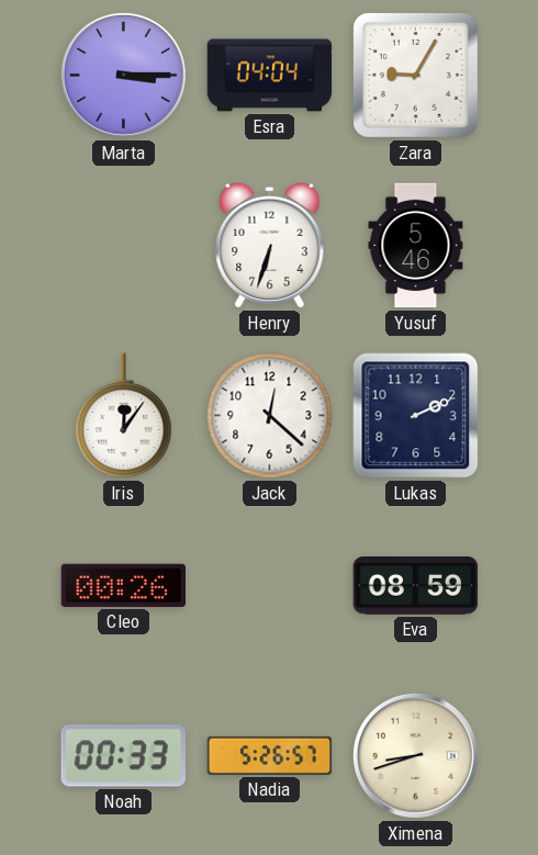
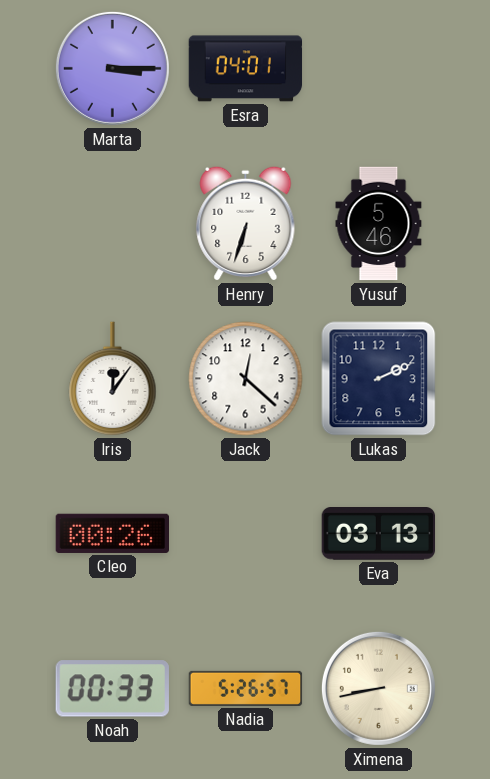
Esra: 04:04 -> 04:01 (246, 69)
Zara: 9:05 -> none (415, 75)
Eva: 08:59 -> 03:13 (379, 534)
Ximena: 8:42 -> 8:43 (378, 688)
